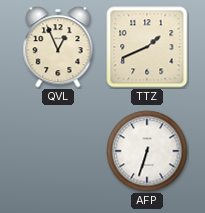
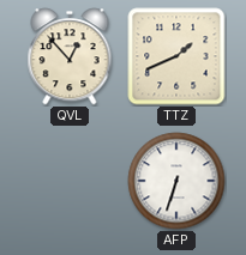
QVL: 12:56 -> 12:53 (70, 56)
